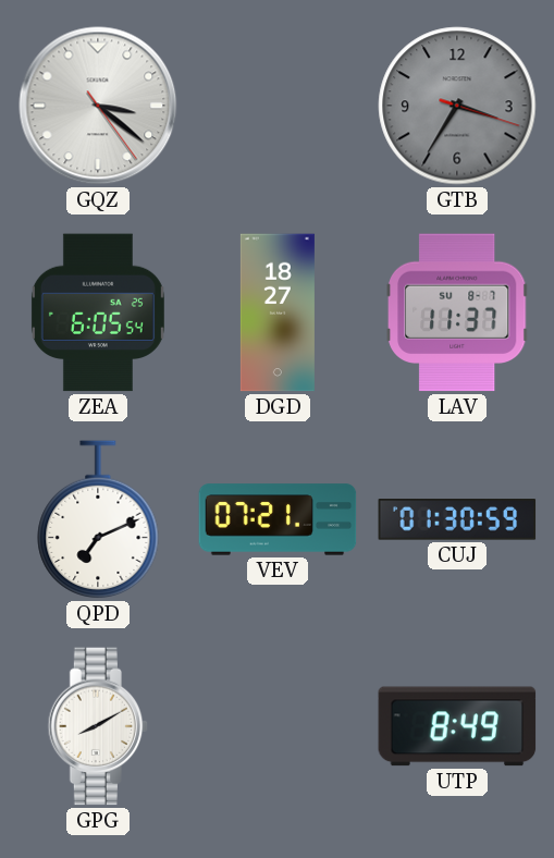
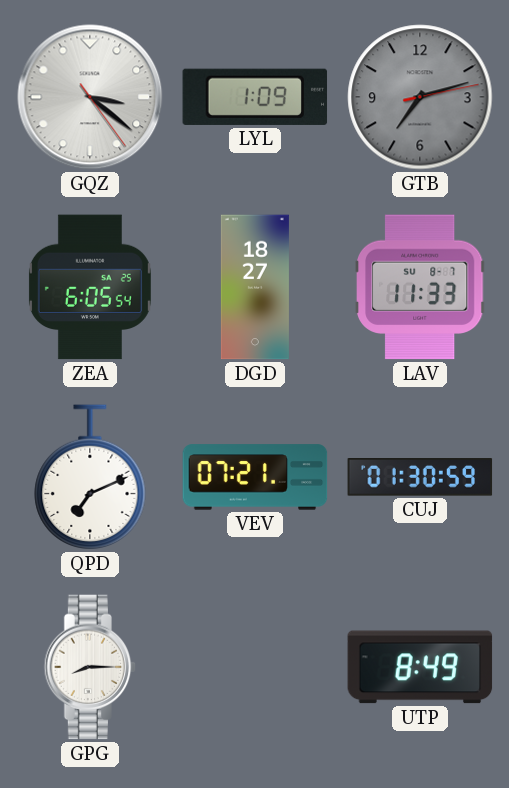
LYL: none -> 1:09 (255, 97)
GTB: 3:35 -> 7:12 (420, 97)
LAV: 11:37 -> 11:33 (420, 287)
GPG: 8:10 -> 8:15 (90, 667)
